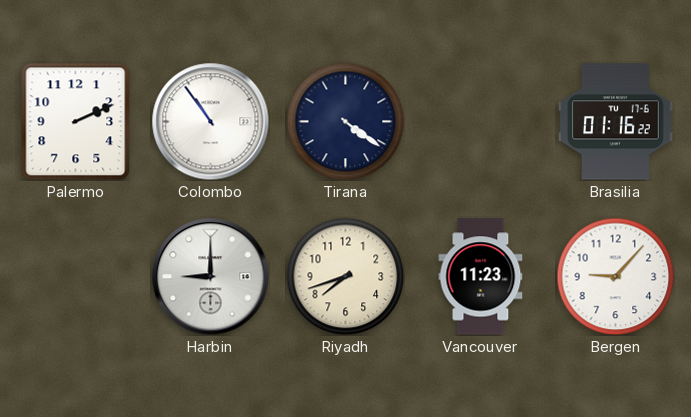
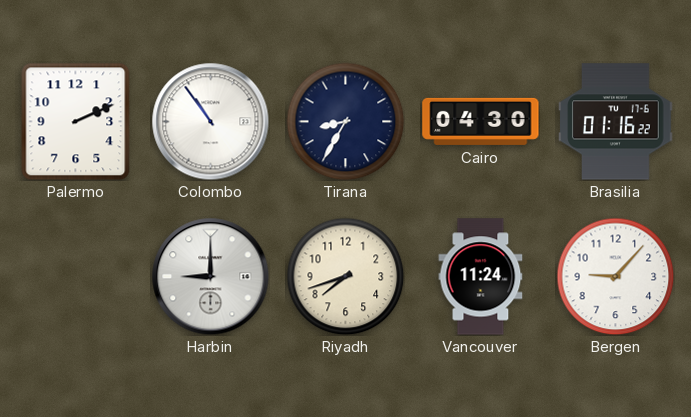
Tirana: 4:21 -> 8:35 (345, 121)
Cairo: none -> 04:30 (481, 121)
Vancouver: 11:23 -> 11:24 (481, 277)
